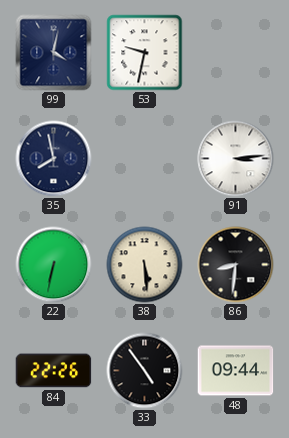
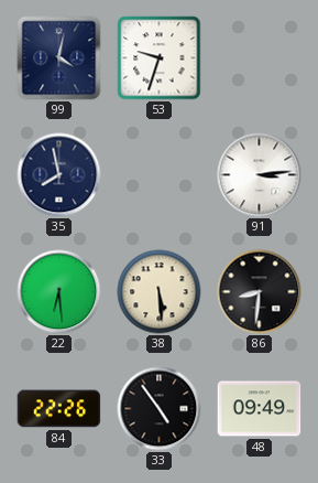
53: 9:32 -> 9:33 (160, 58)
22: 6:32 -> 6:29 (59, 292)
48: 09:44 -> 09:49 (260, 409)
